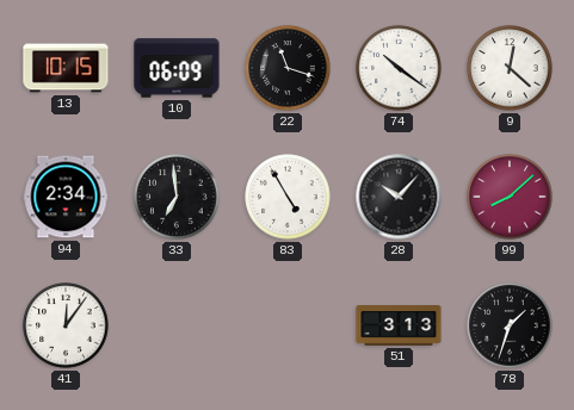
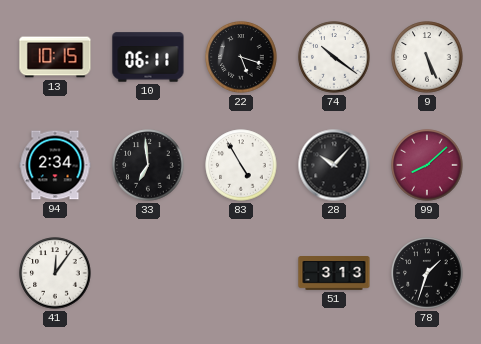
10: 06:09 -> 06:11 (148, 57)
22: 11:18 -> 5:18 (241, 57)
9: 12:22 -> 5:26 (427, 57)
